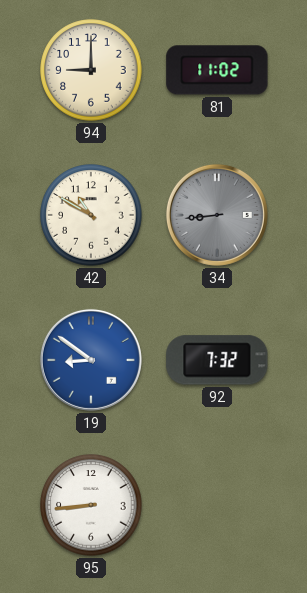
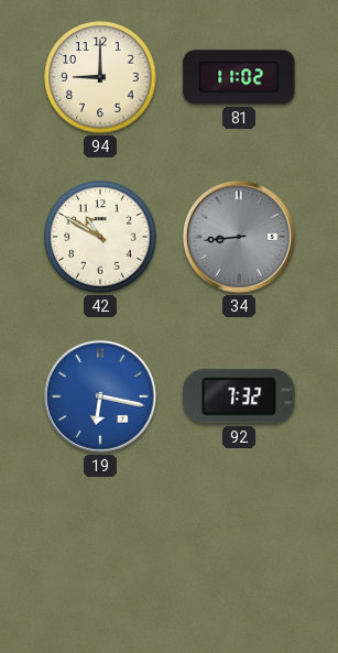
19: 8:51 -> 6:17 (100, 396)
95: 8:44 -> none (91, 505)
